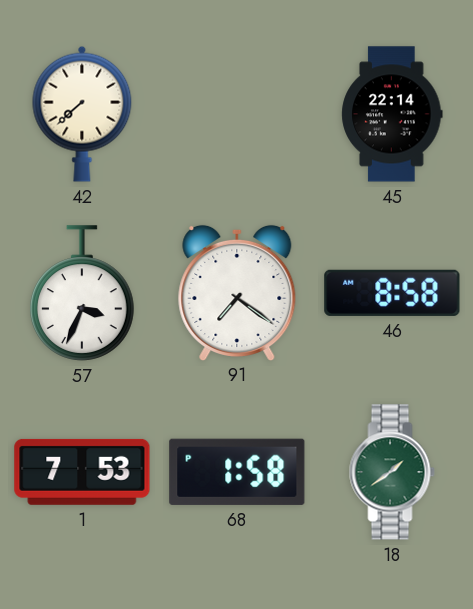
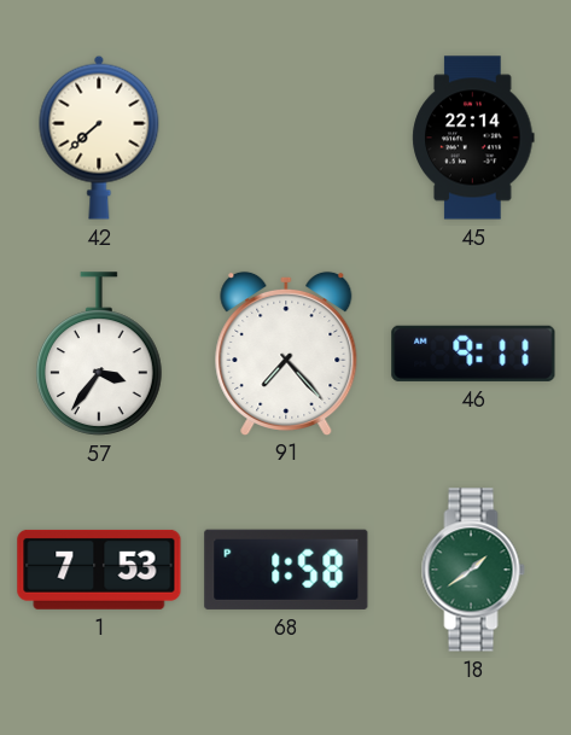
57: 3:34 -> 3:36 (100, 354)
91: 7:21 -> 7:23 (286, 352)
46: 8:58 -> 9:11 (473, 354)
